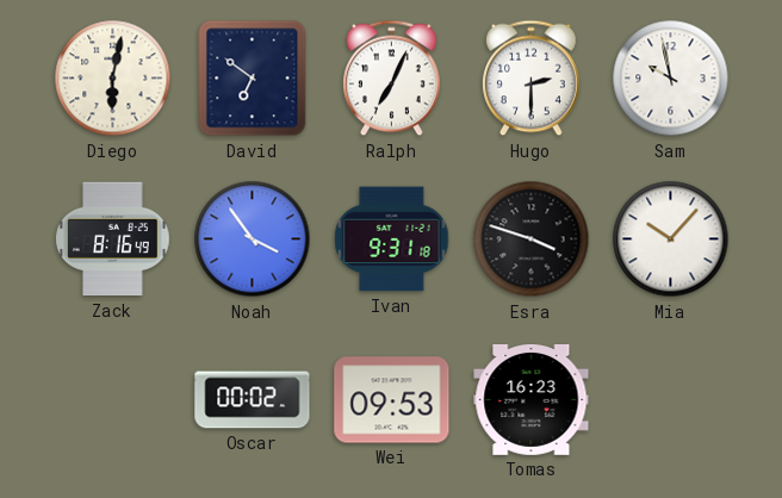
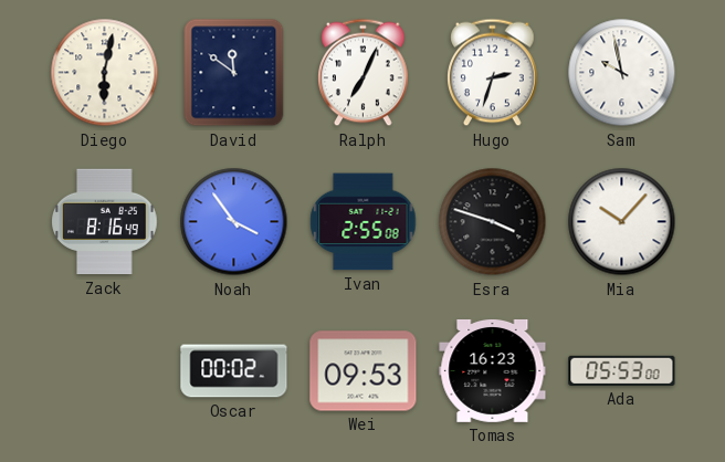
David: 6:51 -> 11:51 (234, 73)
Hugo: 2:30 -> 2:33 (493, 73)
Ivan: 9:31 -> 2:55 (364, 222)
Ada: none -> 05:53 (622, 370)
